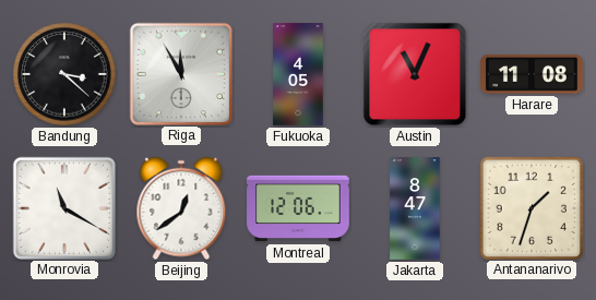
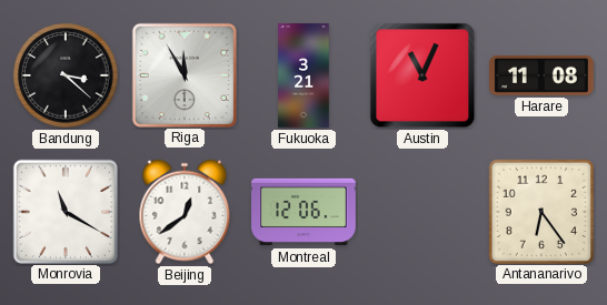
Fukuoka: 4:05 -> 3:21 (303, 75)
Jakarta: 8:47 -> none (415, 208)
Antananarivo: 1:33 -> 6:24 (540, 211)
